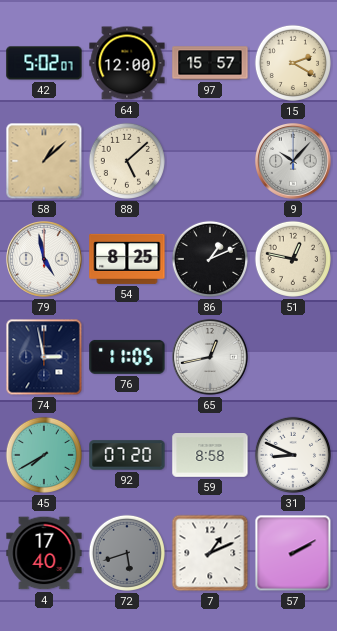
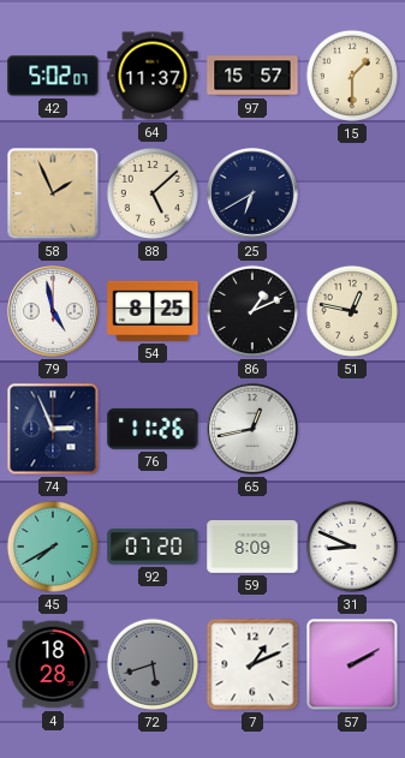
64: 12:00 -> 11:37 (153, 76)
15: 2:20 -> 1:30 (352, 76)
58: 1:08 -> 1:56 (53, 193)
25: none -> 6:40 (254, 195)
9: 10:07 -> none (294, 162)
74: 2:58 -> 2:56 (53, 429)
76: 11:05 -> 11:26 (153, 429)
59: 8:58 -> 8:09 (252, 548)
4: 17:40 -> 18:28 (53, 664)
